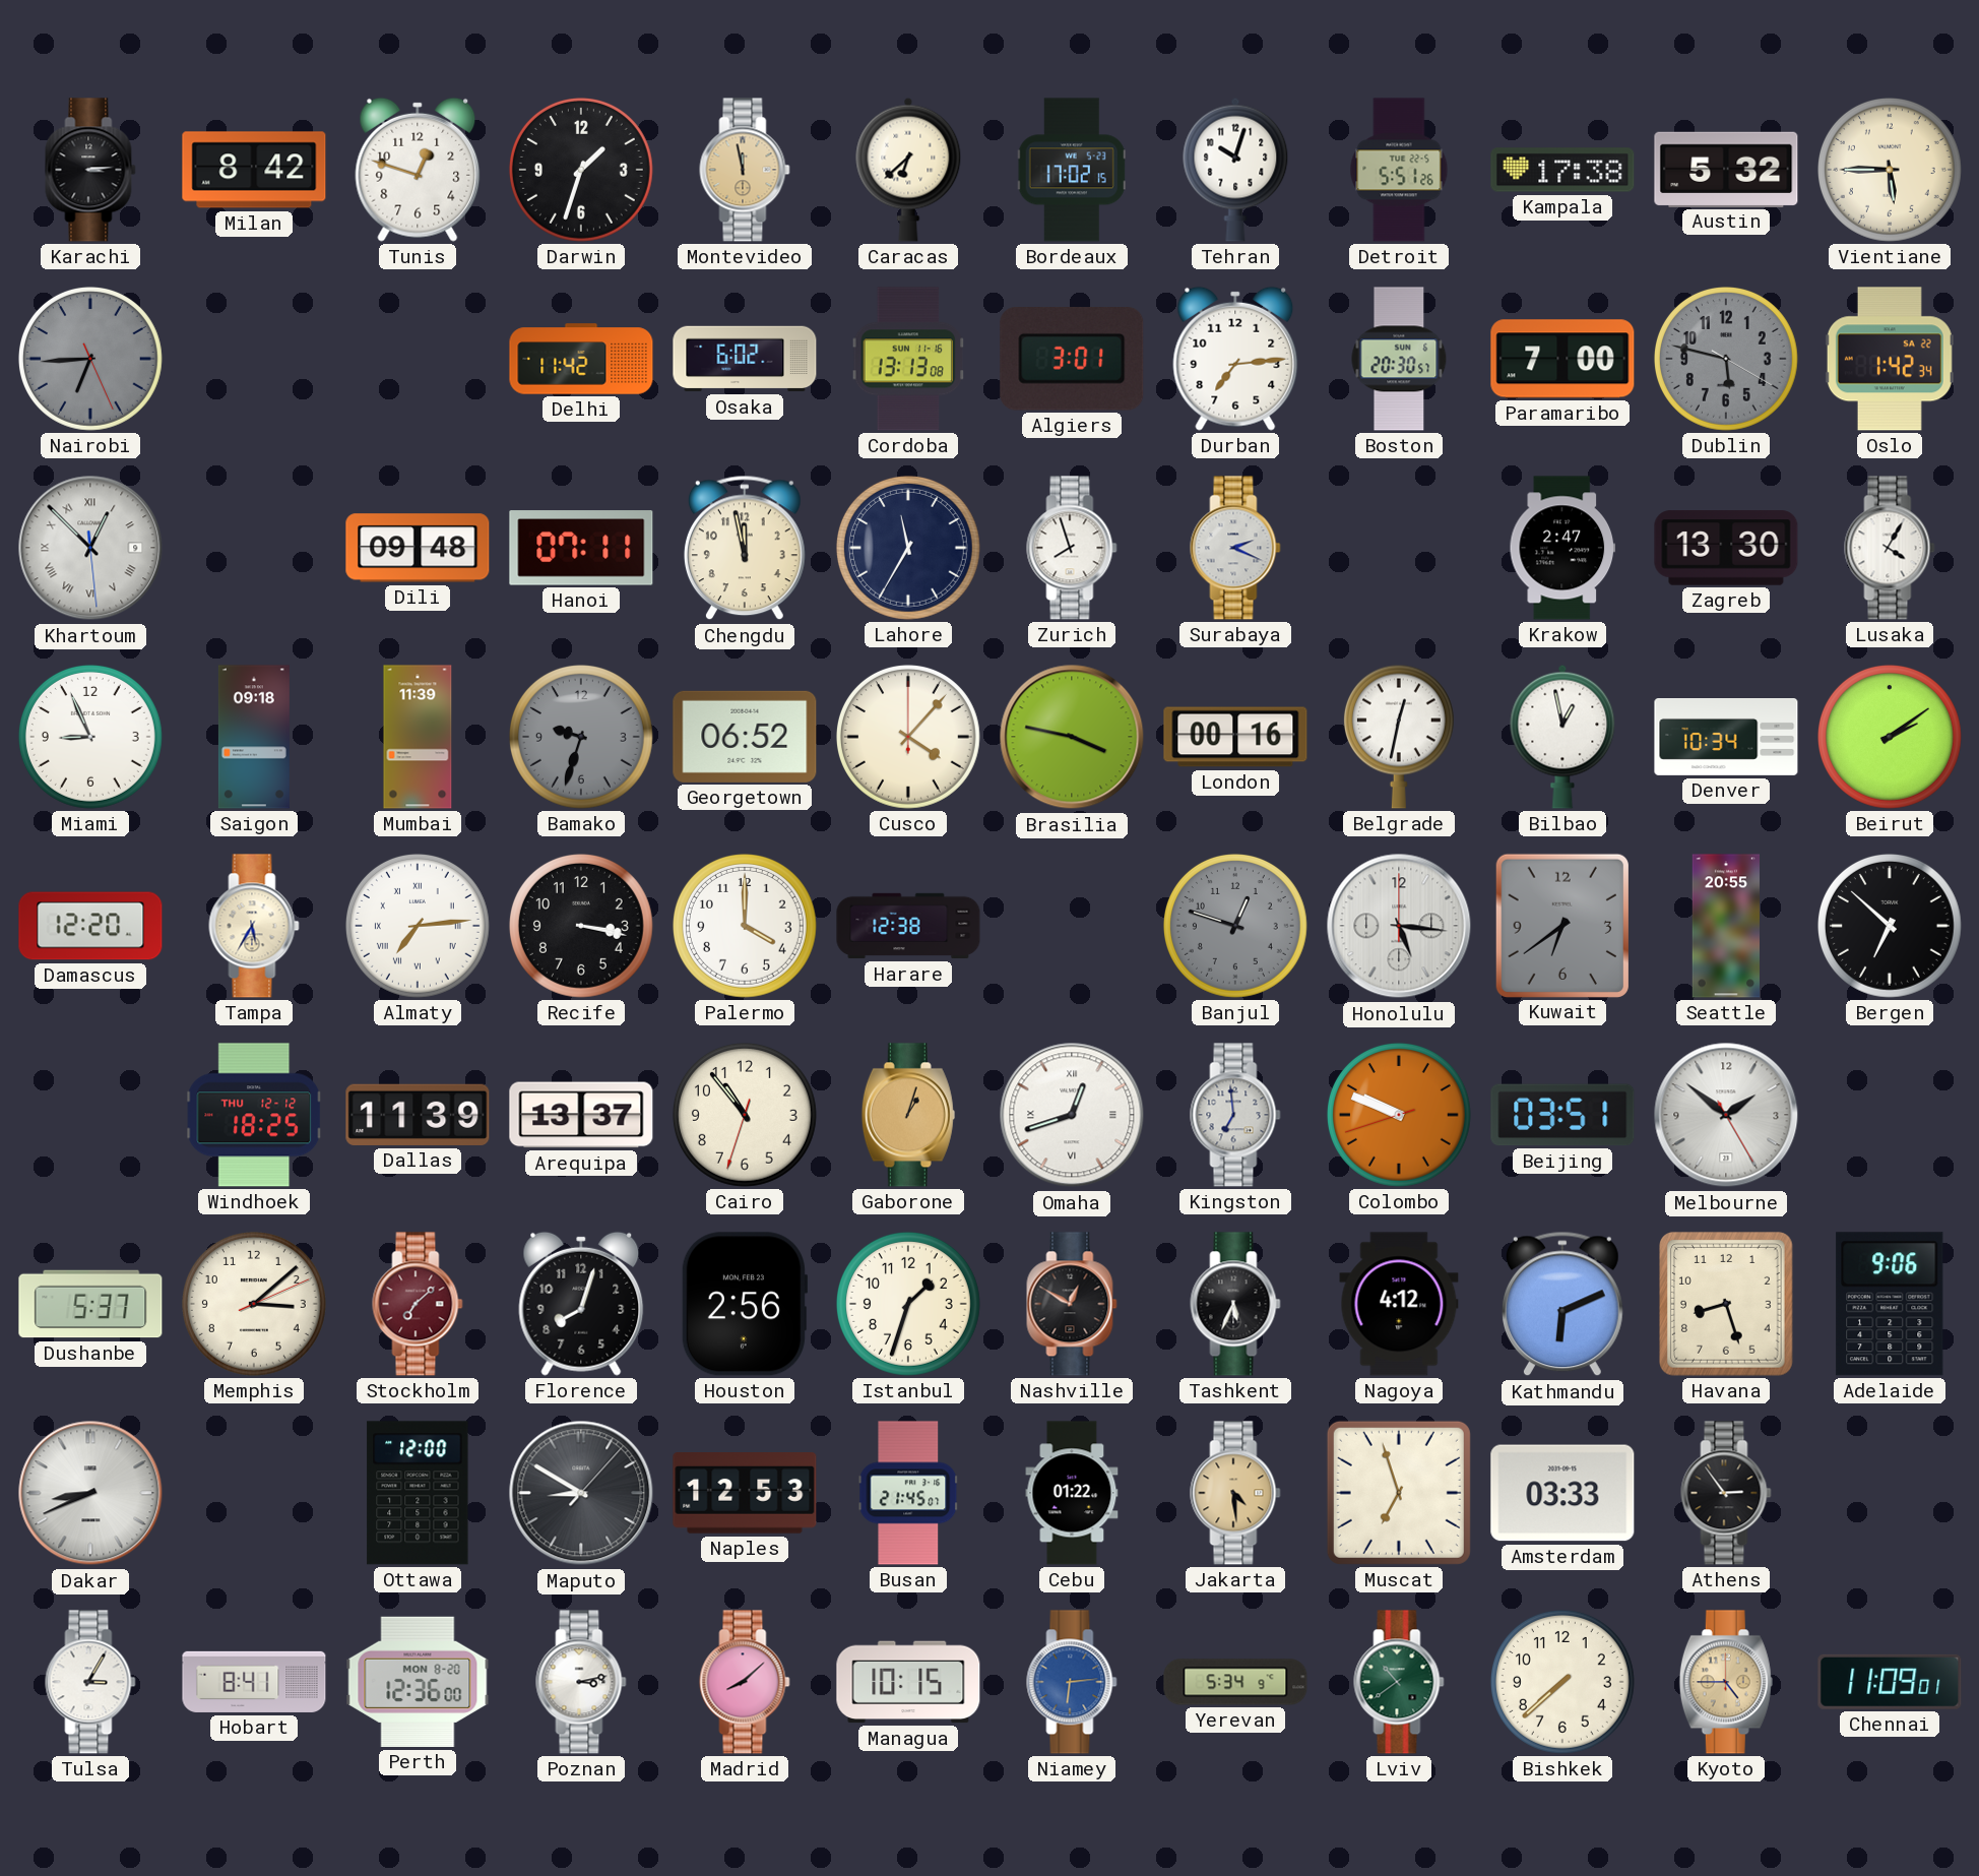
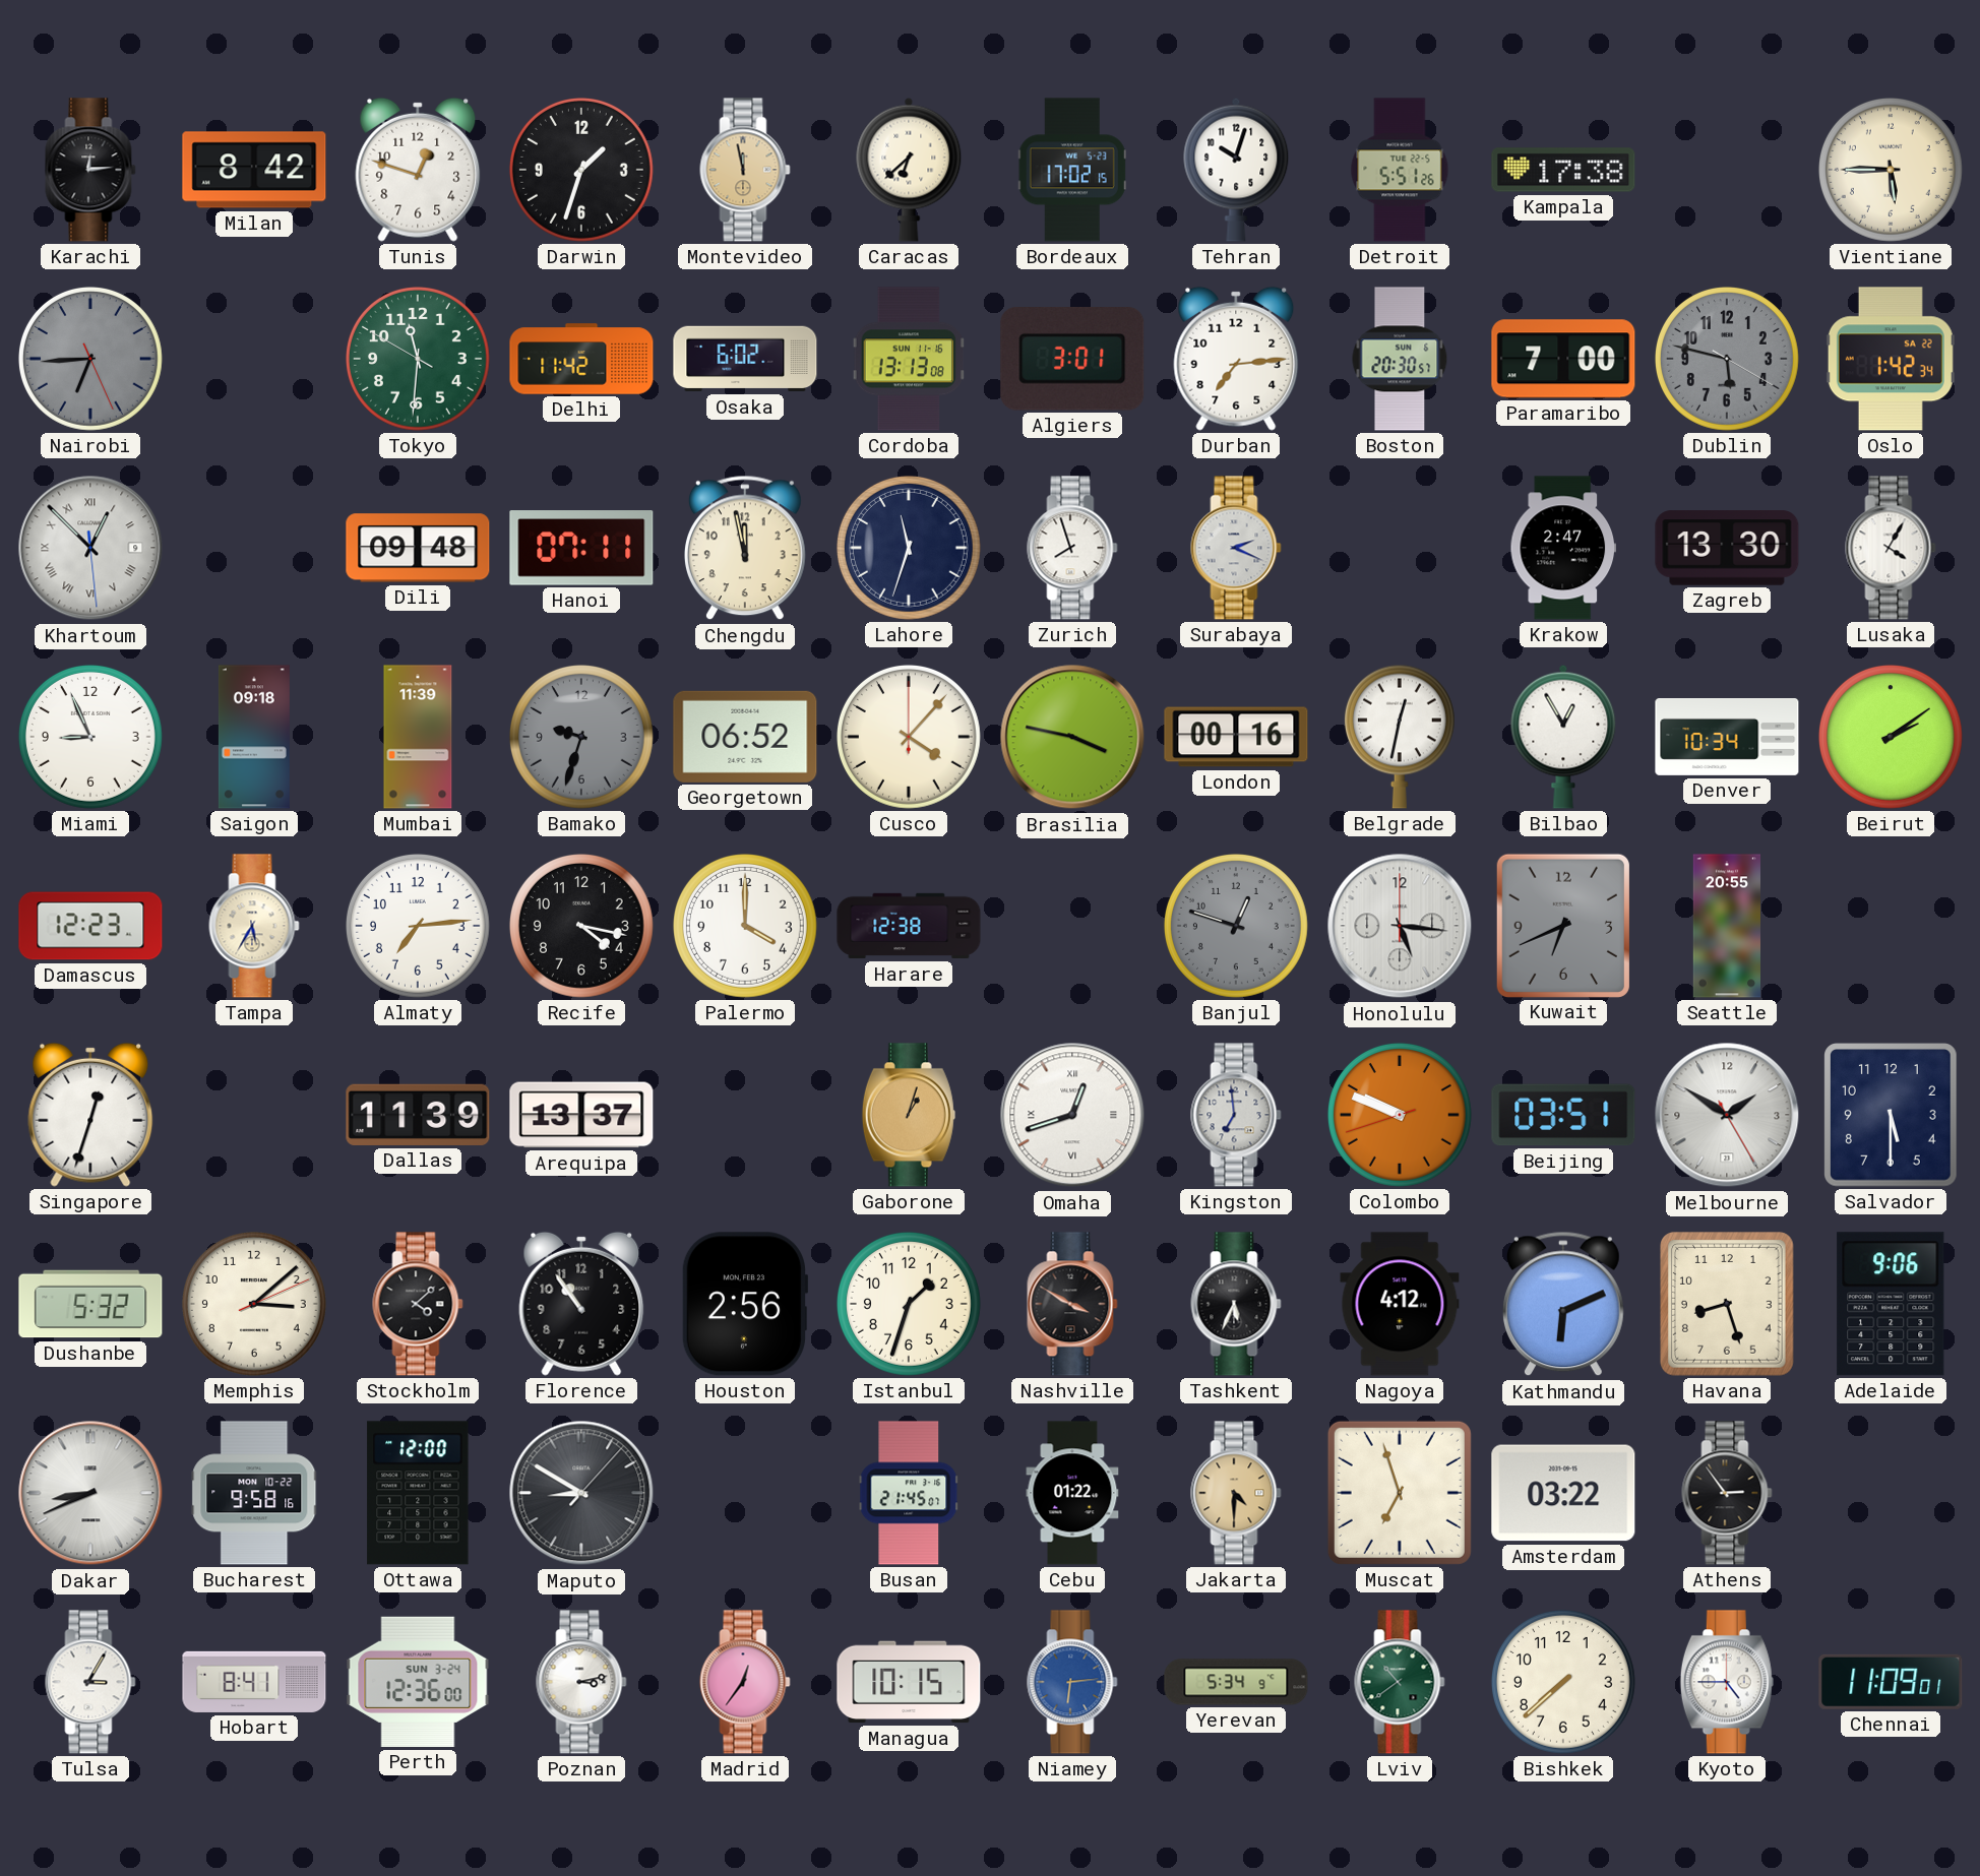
Karachi: 3:14 -> 12:14 (90, 170)
Austin: 5:32 -> none (1726, 169)
Tokyo: none -> 11:30 (418, 359)
Lahore: 11:35 -> 11:33 (909, 548)
Bilbao: 12:58 -> 12:55 (1563, 737)
Damascus: 12:20 -> 12:23 (90, 926)
Almaty numerals: Roman -> Arabic (418, 926)
Recife: 3:17 -> 4:17 (581, 926)
Kuwait: 6:39 -> 6:41 (1563, 925)
Bergen: 6:52 -> none (1890, 926)
Singapore: none -> 12:33 (90, 1115)
Windhoek: 18:25 -> none (255, 1115)
Cairo: 10:53 -> none (745, 1115)
Melbourne: 1:51 -> 1:50 (1727, 1115)
Salvador: none -> 5:30 (1892, 1115)
Dushanbe: 5:37 -> 5:32 (90, 1304)
Stockholm: 7:08 -> 4:08 (418, 1304)
Stockholm dial: burgundy -> black (418, 1304)
Florence: 8:03 -> 10:54 (581, 1304)
Nashville: 12:50 -> 3:50 (1072, 1304)
Bucharest: none -> 9:58 (254, 1493)
Naples: 12:53 -> none (745, 1494)
Jakarta: 4:29 -> 4:30 (1236, 1493)
Amsterdam: 03:33 -> 03:22 (1563, 1493)
Perth date: MON 8-20 -> SUN 3-24 (418, 1682)
Madrid: 8:08 -> 12:36 (745, 1682)
Kyoto dial: champagne -> white (1727, 1682)
